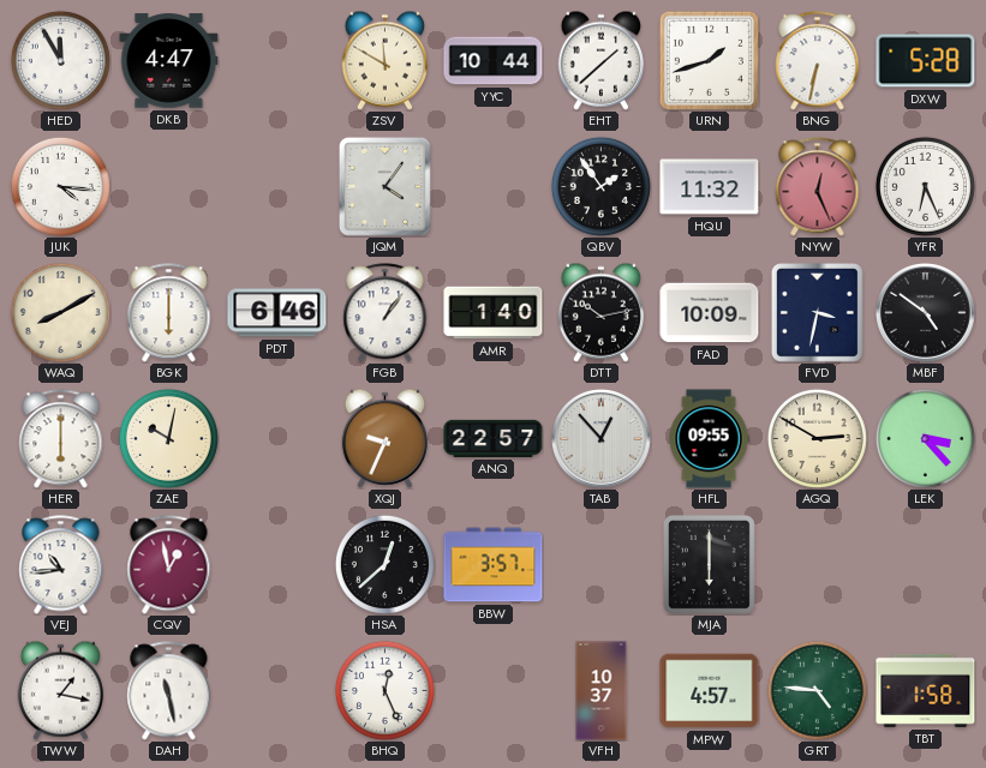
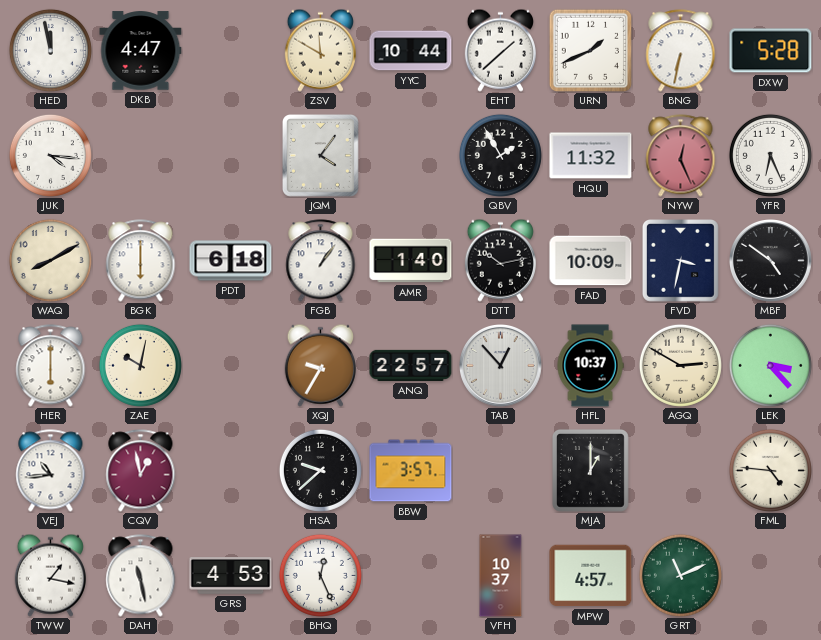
HED: 11:55 -> 11:58 (50, 50)
URN: 1:42 -> 1:41 (590, 50)
QBV: 1:54 -> 1:55 (500, 155)
PDT: 6:46 -> 6:18 (231, 261)
XQJ: 9:34 -> 9:35 (320, 365)
HFL: 09:55 -> 10:37 (590, 366)
HSA: 12:38 -> 9:38 (320, 470)
MJA: 6:00 -> 1:00 (590, 471)
FML: none -> 4:46 (770, 470)
GRS: none -> 4:53 (231, 576)
GRT: 4:46 -> 11:11 (680, 575)
TBT: 1:58 -> none (926, 690)
